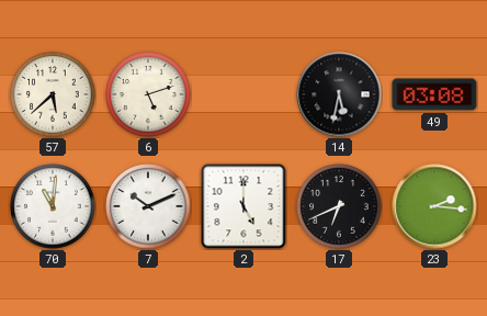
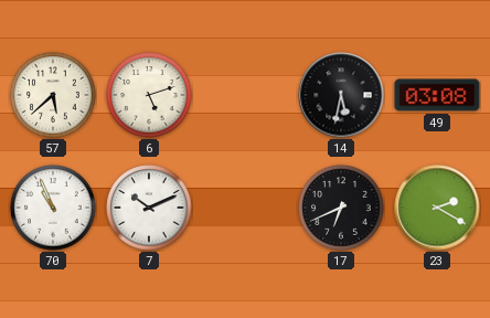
70: 11:01 -> 10:56 (53, 208)
2: 5:00 -> none (243, 206)
23: 2:16 -> 2:20 (437, 208)
